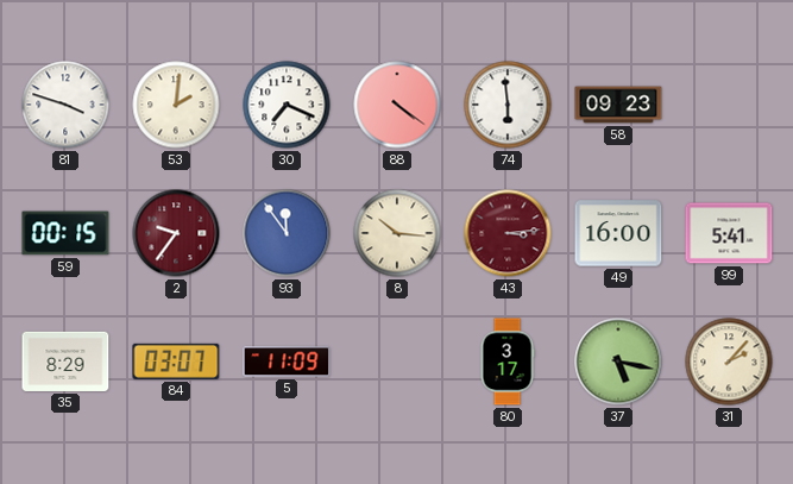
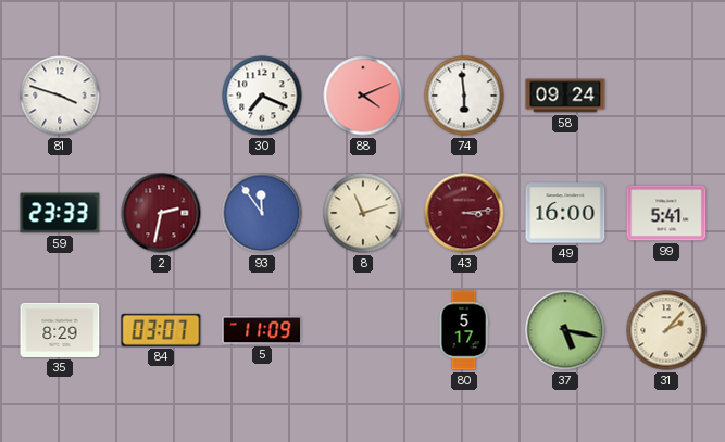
53: 2:01 -> none (176, 105)
88: 4:21 -> 4:11 (363, 96)
58: 09:23 -> 09:24 (565, 96)
59: 00:15 -> 23:33 (60, 213)
2: 9:36 -> 2:32 (161, 213)
8: 10:16 -> 11:12 (363, 213)
80: 3:17 -> 5:17 (464, 330)
